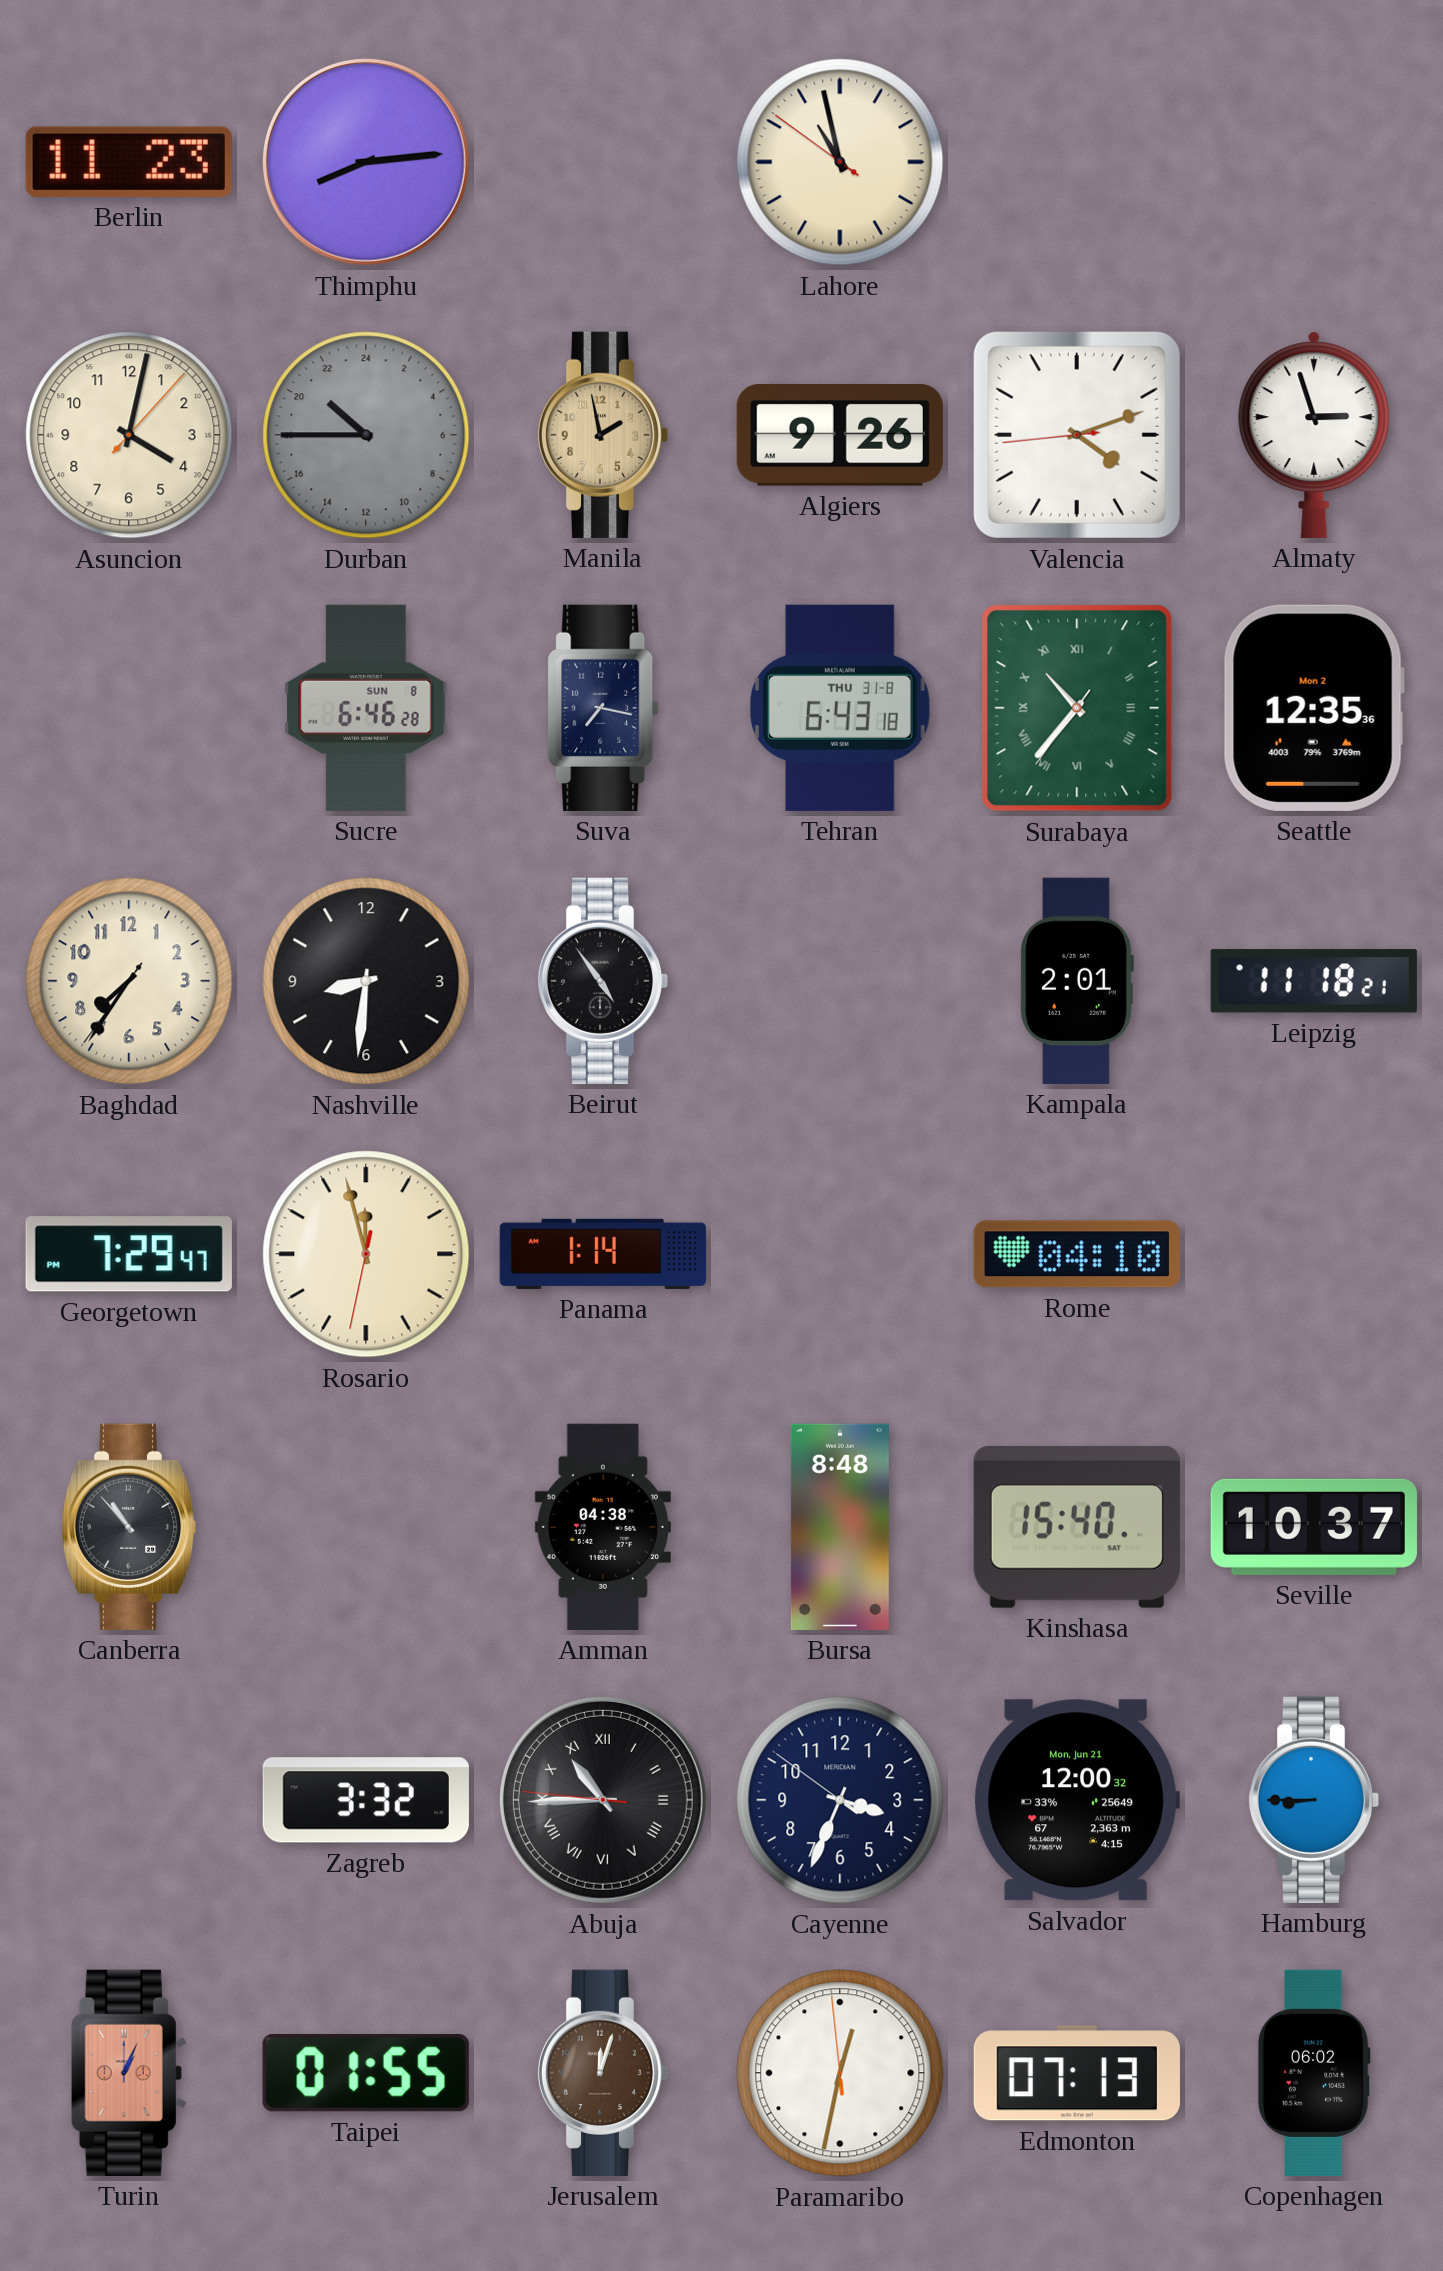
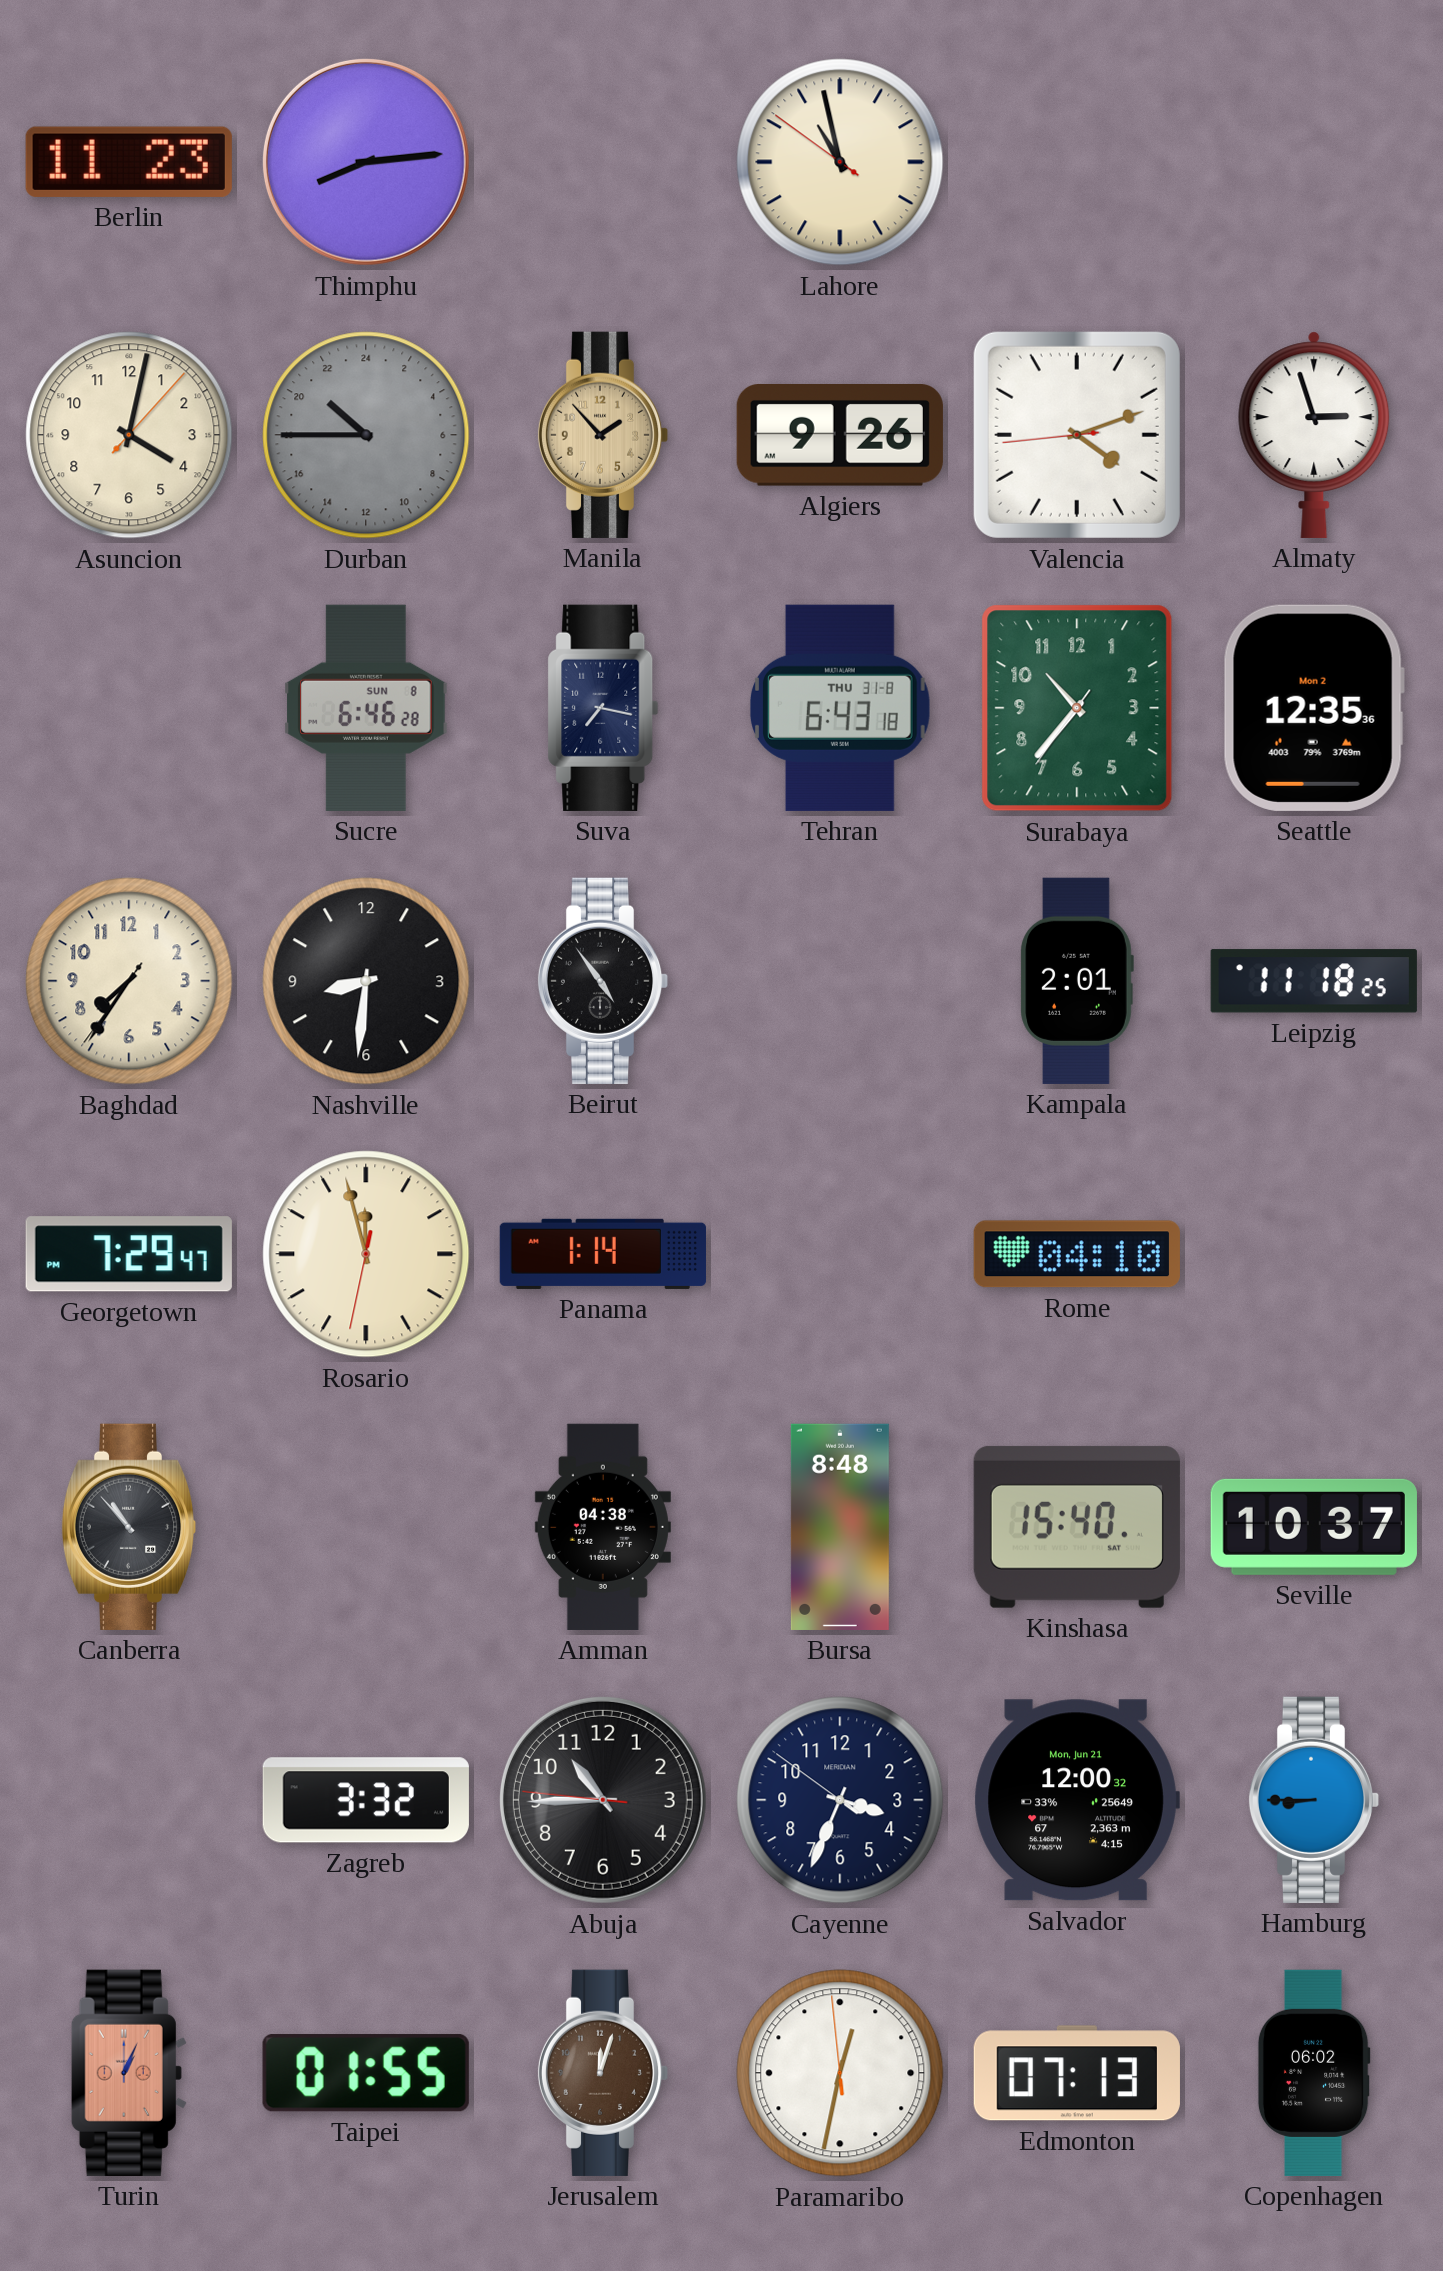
Manila: 1:58 -> 1:53 (603, 435)
Surabaya numerals: Roman -> Arabic (1077, 708)
Leipzig: 11:18:21 -> 11:18:25 (1314, 981)
Abuja numerals: Roman -> Arabic (603, 1800)
